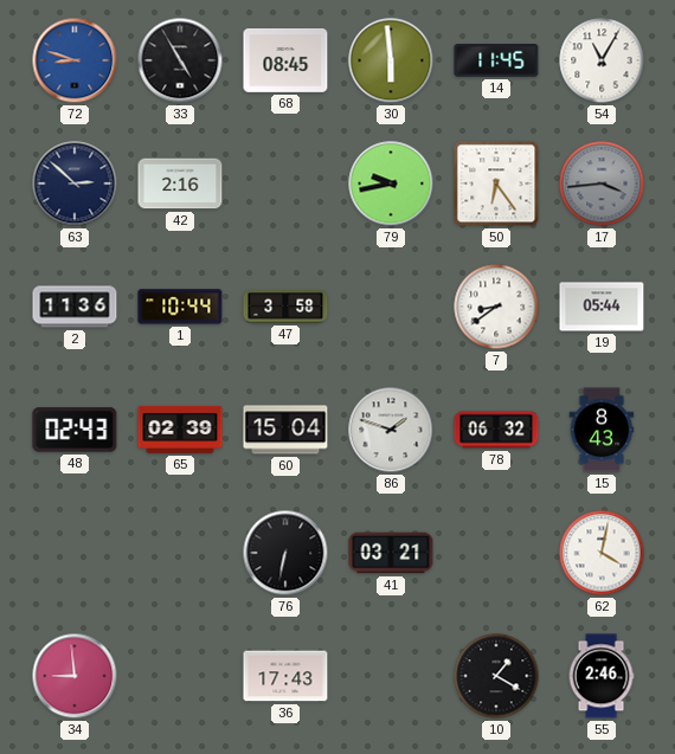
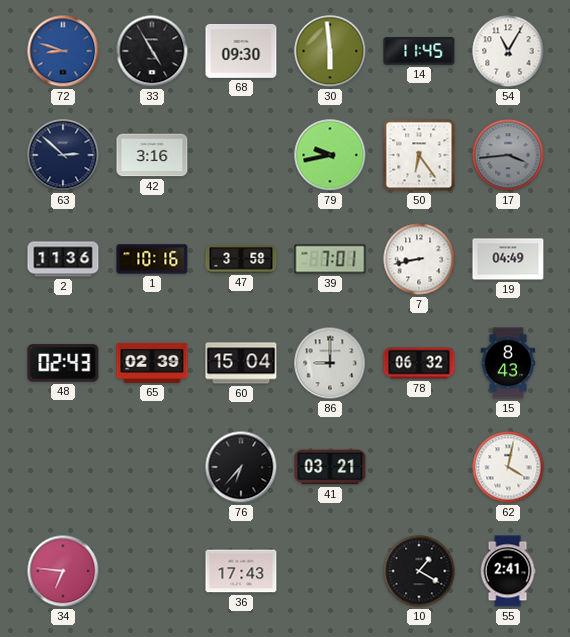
68: 08:45 -> 09:30 (241, 51)
42: 2:16 -> 3:16 (152, 155)
1: 10:44 -> 10:16 (152, 259)
39: none -> 7:01 (330, 259)
7: 8:39 -> 8:43 (419, 259)
19: 05:44 -> 04:49 (508, 259)
86: 1:48 -> 9:00 (330, 363)
76: 6:32 -> 6:37 (241, 467)
34: 8:59 -> 6:46 (63, 571)
55: 2:46 -> 2:41 (508, 571)
